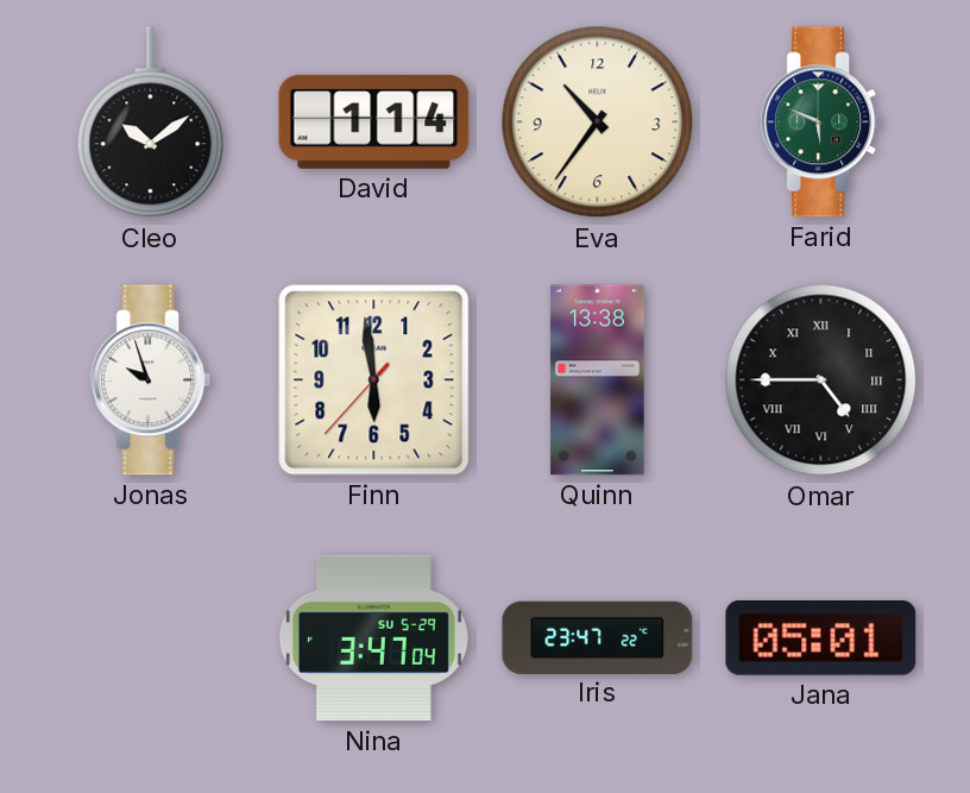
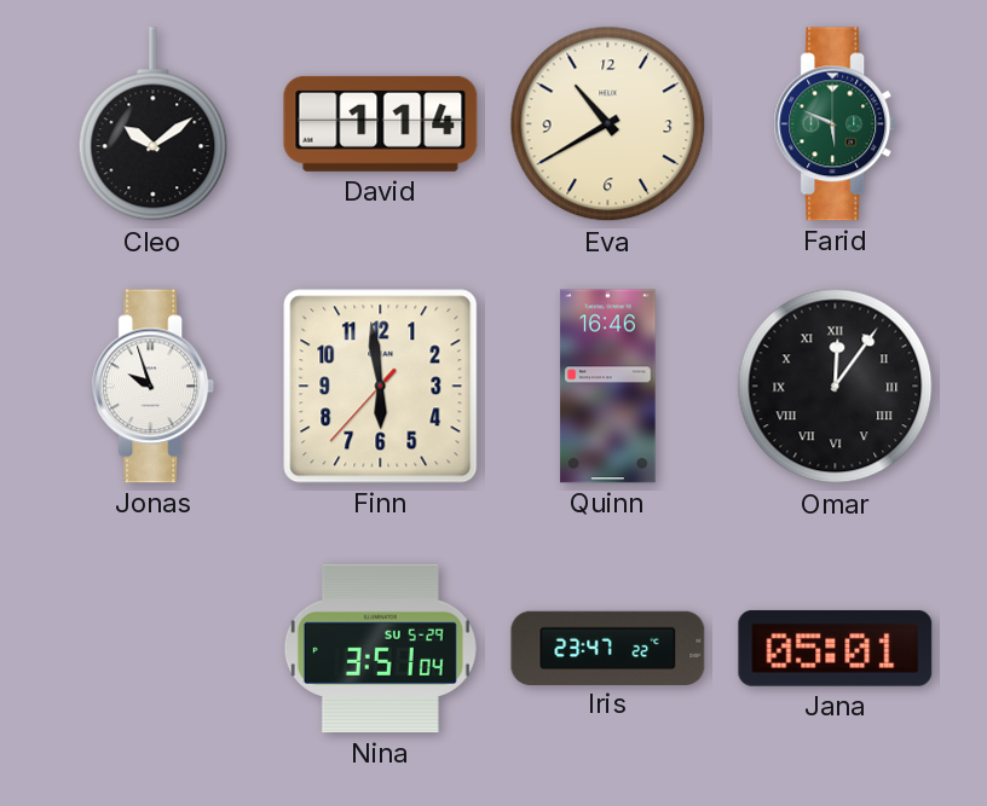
Eva: 10:36 -> 10:40 (608, 124)
Quinn: 13:38 -> 16:46 (608, 387)
Omar: 4:45 -> 12:06 (836, 387)
Nina: 3:47 -> 3:51 (380, 649)
